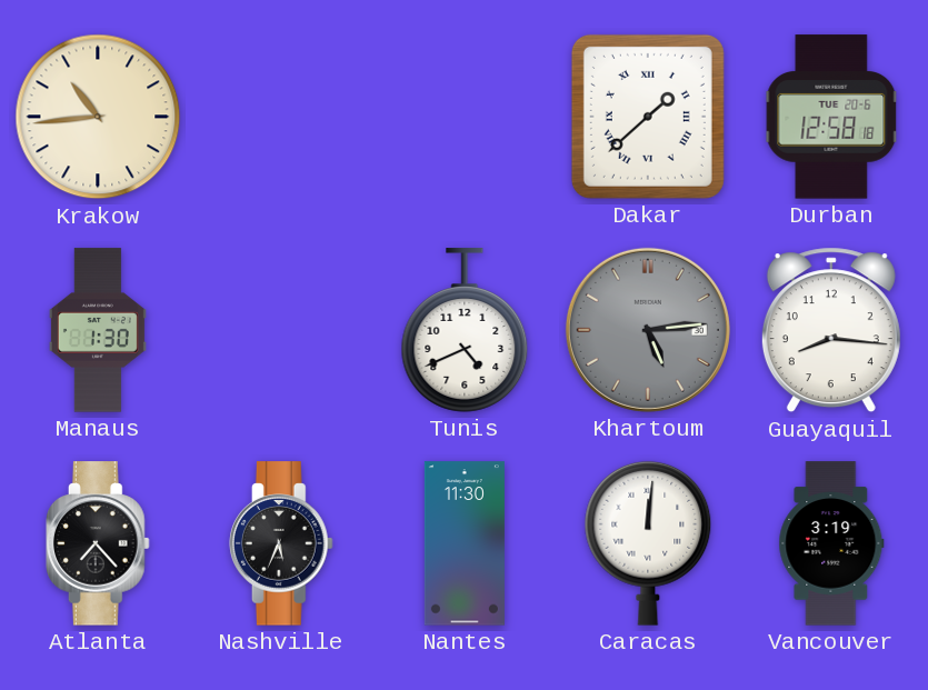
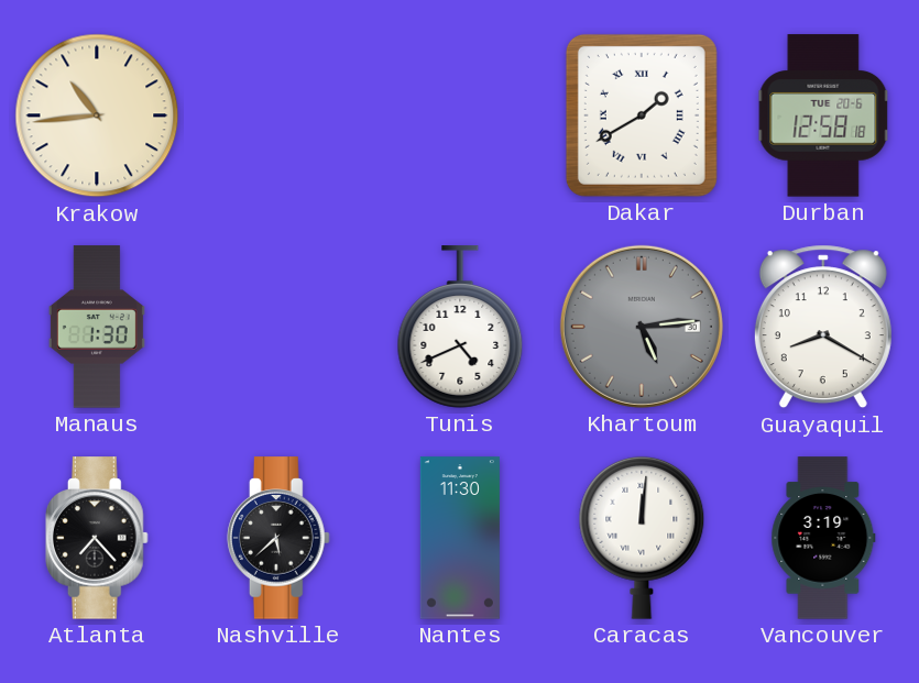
Dakar: 1:38 -> 1:40 (642, 115)
Guayaquil: 8:16 -> 8:20 (823, 327)
Nashville: 5:34 -> 5:38 (278, 538)
